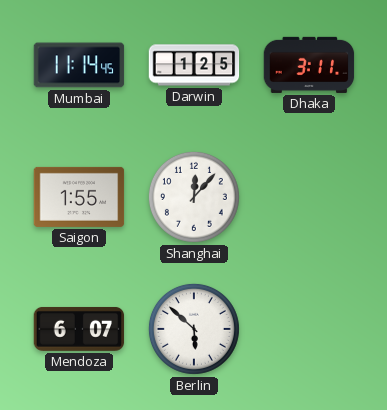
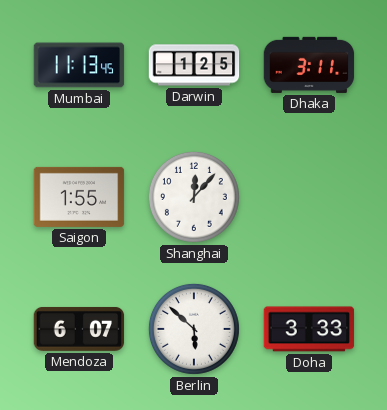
Mumbai: 11:14 -> 11:13 (79, 65)
Doha: none -> 3:33 (309, 329)
